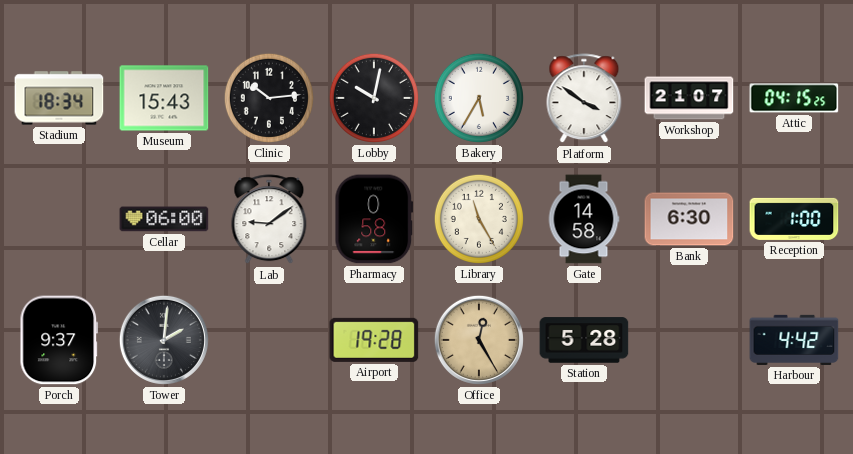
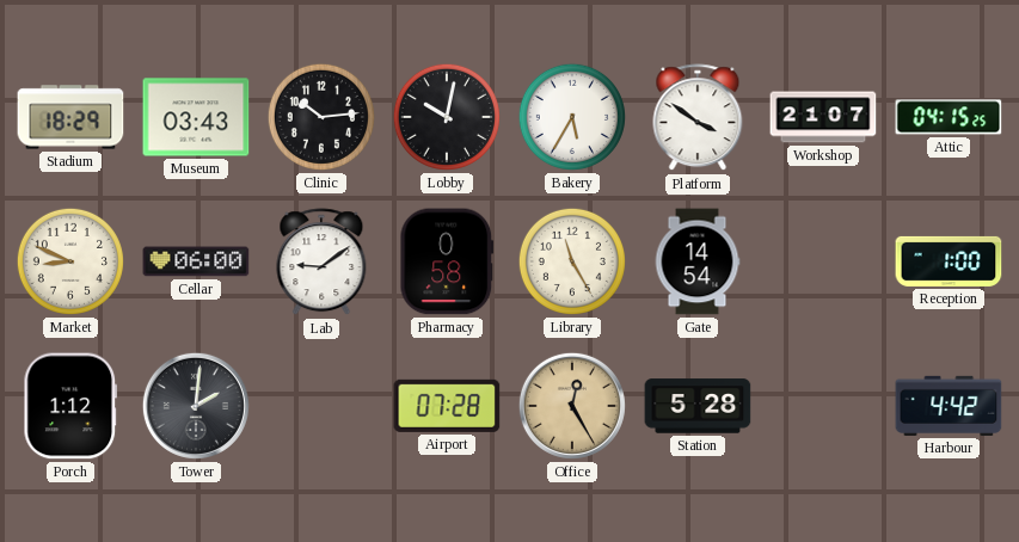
Stadium: 18:34 -> 18:29 (70, 117)
Museum: 15:43 -> 03:43 (196, 117)
Market: none -> 8:49 (70, 261)
Gate: 14:58 -> 14:54 (698, 261)
Bank: 6:30 -> none (689, 219)
Porch: 9:37 -> 1:12 (70, 406)
Airport: 19:28 -> 07:28 (447, 406)
